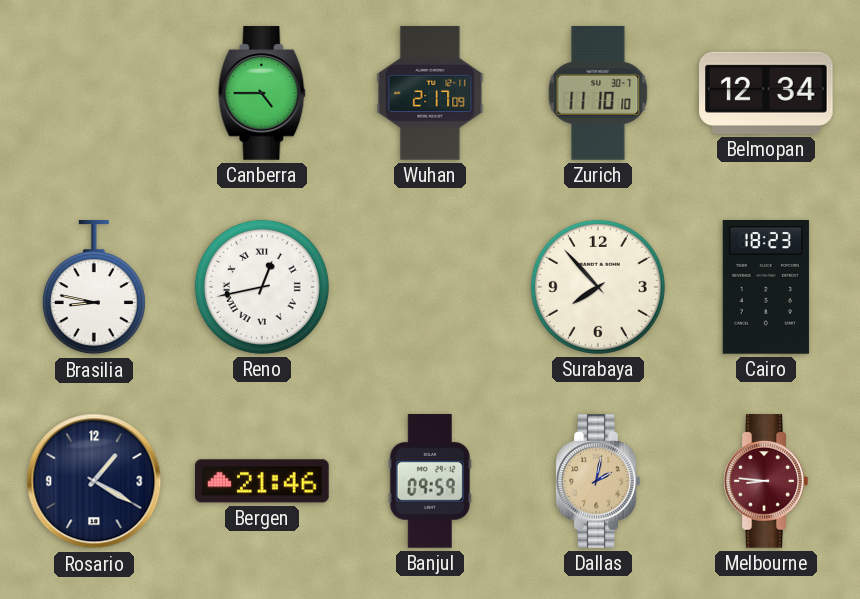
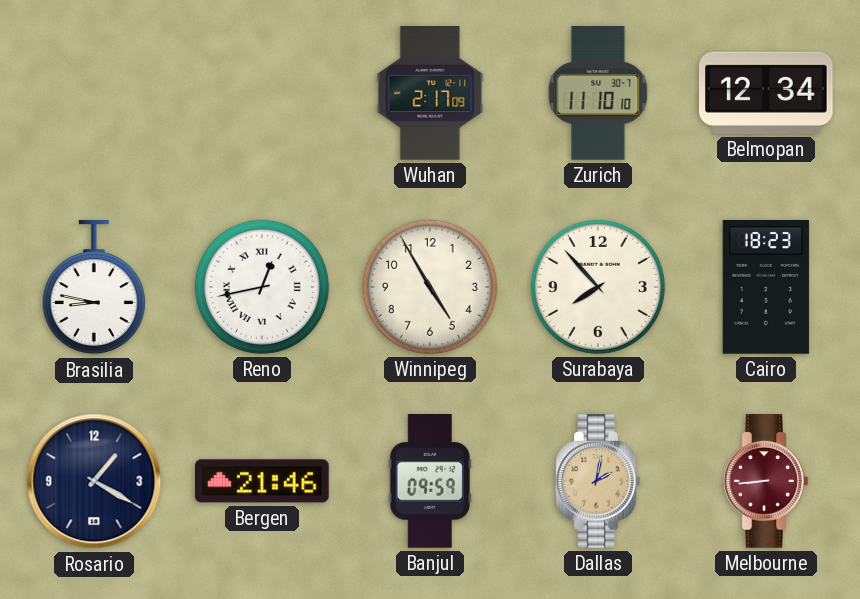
Canberra: 4:45 -> none (262, 93)
Winnipeg: none -> 4:55 (430, 287)
Melbourne: 8:46 -> 8:44 (766, 481)
